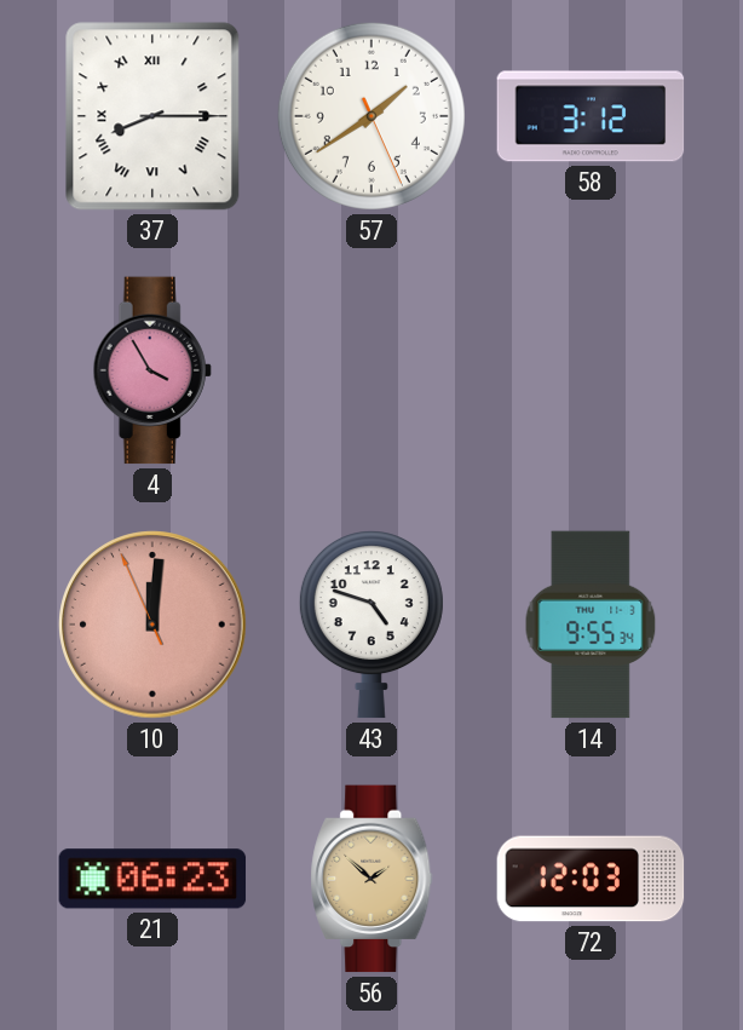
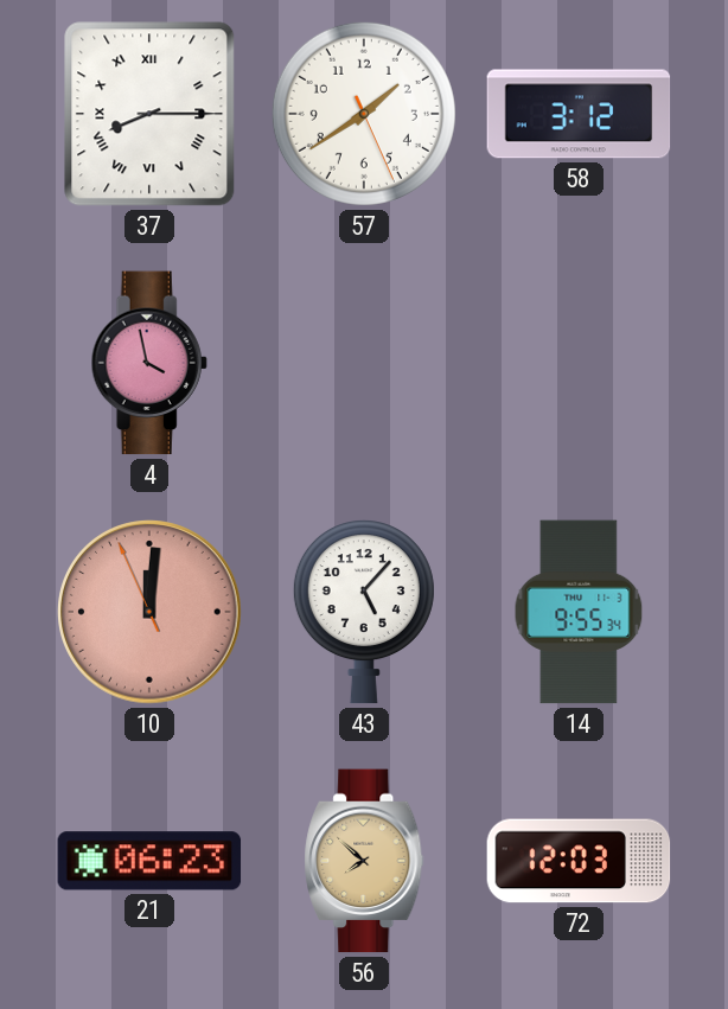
4: 3:55 -> 3:58 (149, 363)
43: 4:48 -> 5:07 (364, 613)
56: 1:52 -> 7:52 (364, 861)
